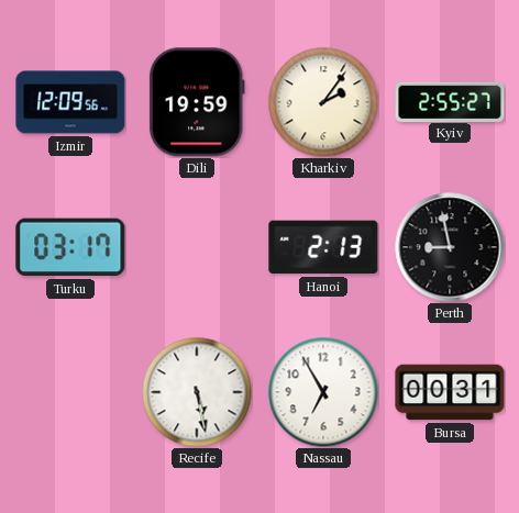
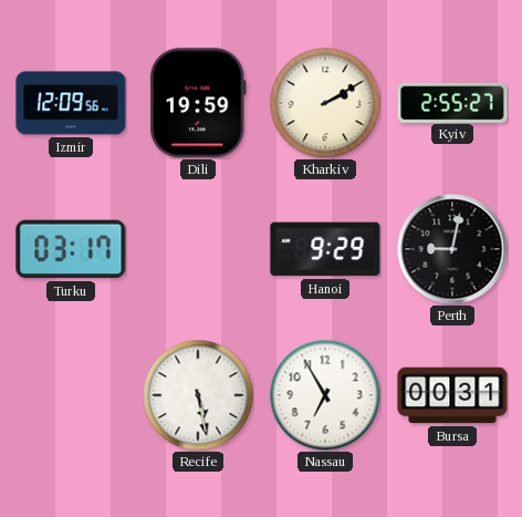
Kharkiv: 2:06 -> 2:10 (325, 103)
Hanoi: 2:13 -> 9:29 (325, 249)
Perth: 8:58 -> 9:02 (452, 249)
